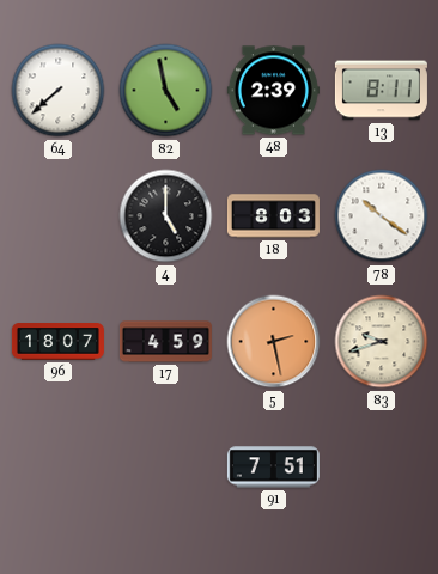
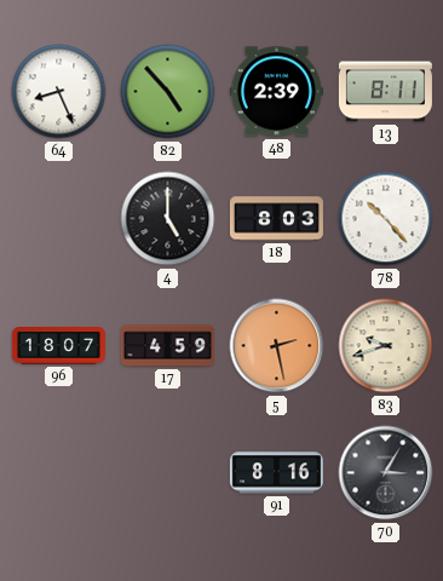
64: 7:38 -> 8:26 (59, 92)
82: 4:58 -> 4:53 (168, 92)
78: 10:21 -> 10:23 (386, 219)
91: 7:51 -> 8:16 (276, 473)
70: none -> 3:05 (386, 473)
